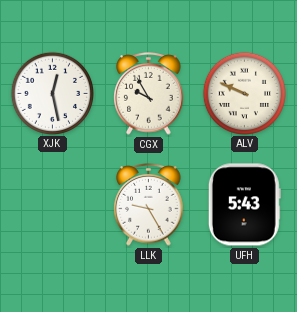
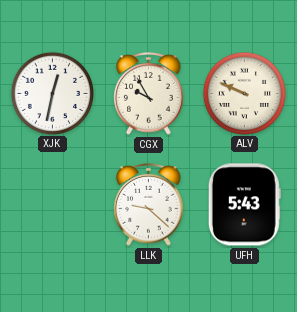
XJK: 12:28 -> 12:32 (52, 93)
LLK: 9:25 -> 9:22 (149, 205)
